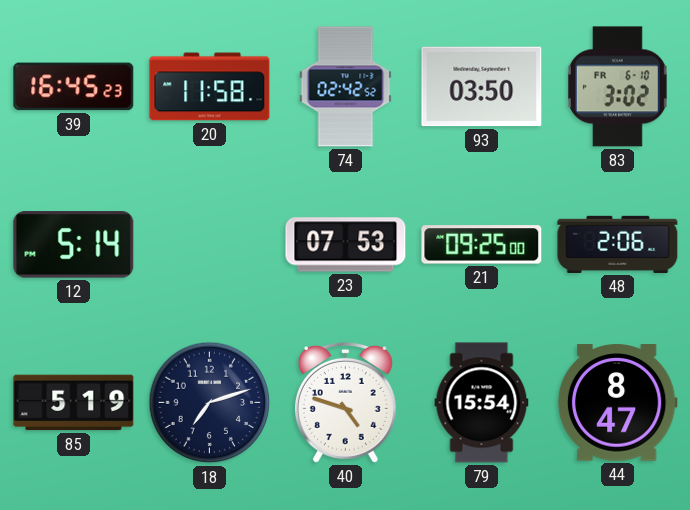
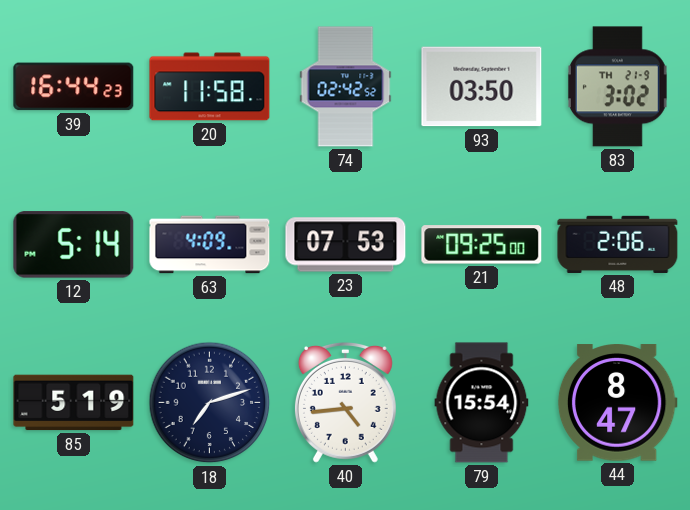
39: 16:45 -> 16:44 (74, 87)
83 date: FR 6-10 -> TH 21-9 (617, 87)
63: none -> 4:09 (210, 245)
40: 4:48 -> 4:44 (345, 402)
